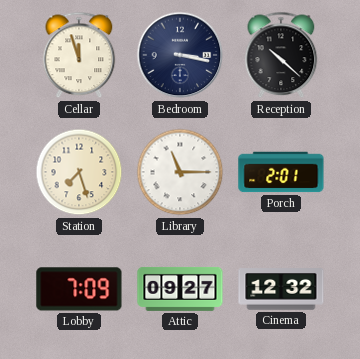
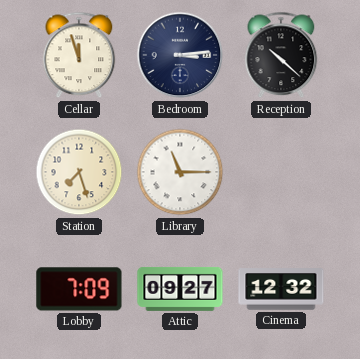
Bedroom: 3:17 -> 3:14 (180, 55)
Porch: 2:01 -> none (281, 172)
